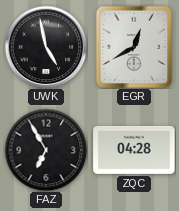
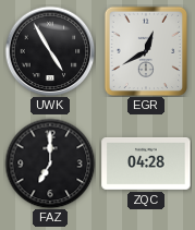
UWK: 4:58 -> 4:55 (50, 51)
FAZ: 6:55 -> 7:00 (50, 164)
